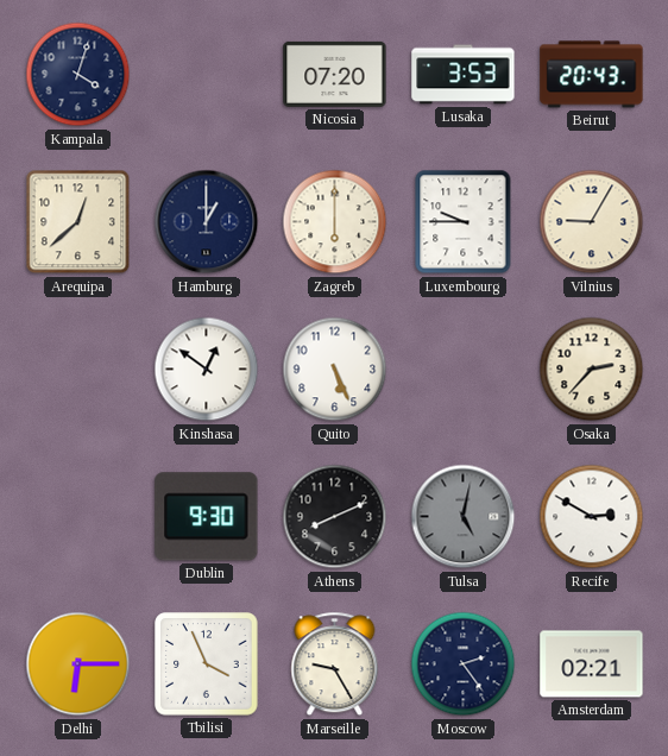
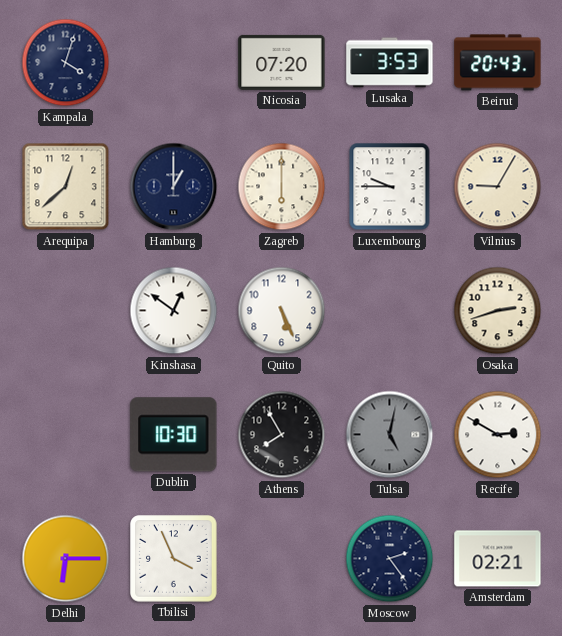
Osaka: 2:37 -> 2:42 (498, 311)
Dublin: 9:30 -> 10:30 (174, 435)
Athens: 8:11 -> 7:55 (282, 435)
Marseille: 9:25 -> none (335, 664)
